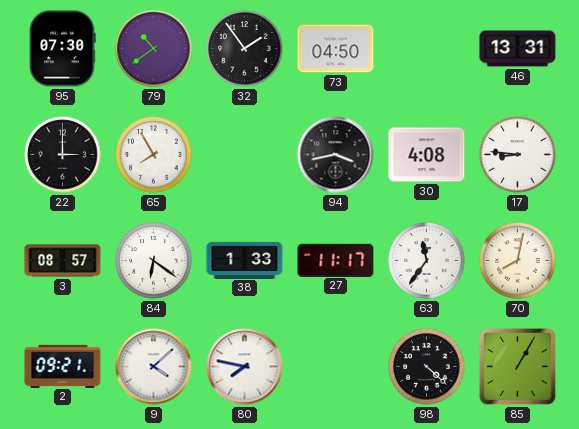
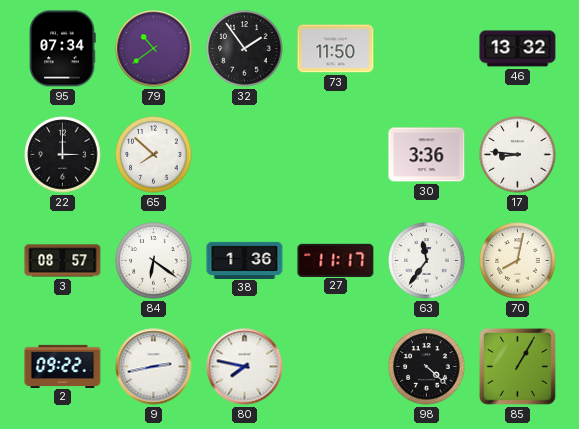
95: 07:30 -> 07:34 (62, 49)
73: 04:50 -> 11:50 (336, 49)
46: 13:31 -> 13:32 (518, 49)
65: 7:55 -> 7:52 (154, 155)
94: 3:43 -> none (336, 155)
30: 4:08 -> 3:36 (427, 155)
38: 1:33 -> 1:36 (245, 260)
2: 09:21 -> 09:22 (63, 366)
9: 4:08 -> 2:43 (154, 367)
